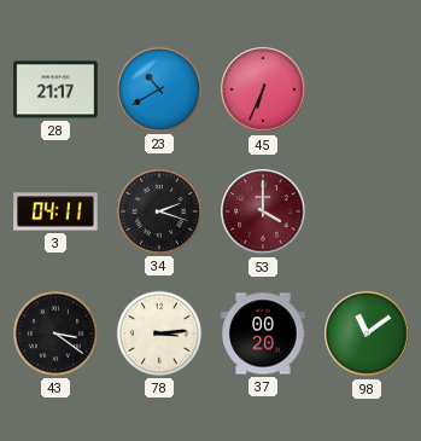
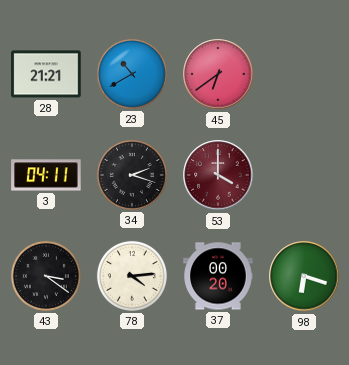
28: 21:17 -> 21:21 (46, 74)
45: 6:34 -> 6:39 (218, 74)
78: 3:14 -> 4:14 (132, 276)
98: 11:09 -> 6:18 (304, 276)
